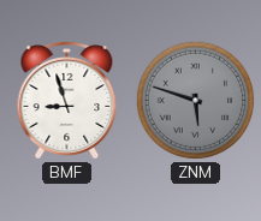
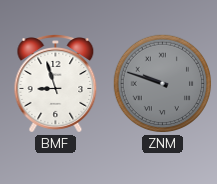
ZNM: 5:48 -> 9:48 (163, 84)
